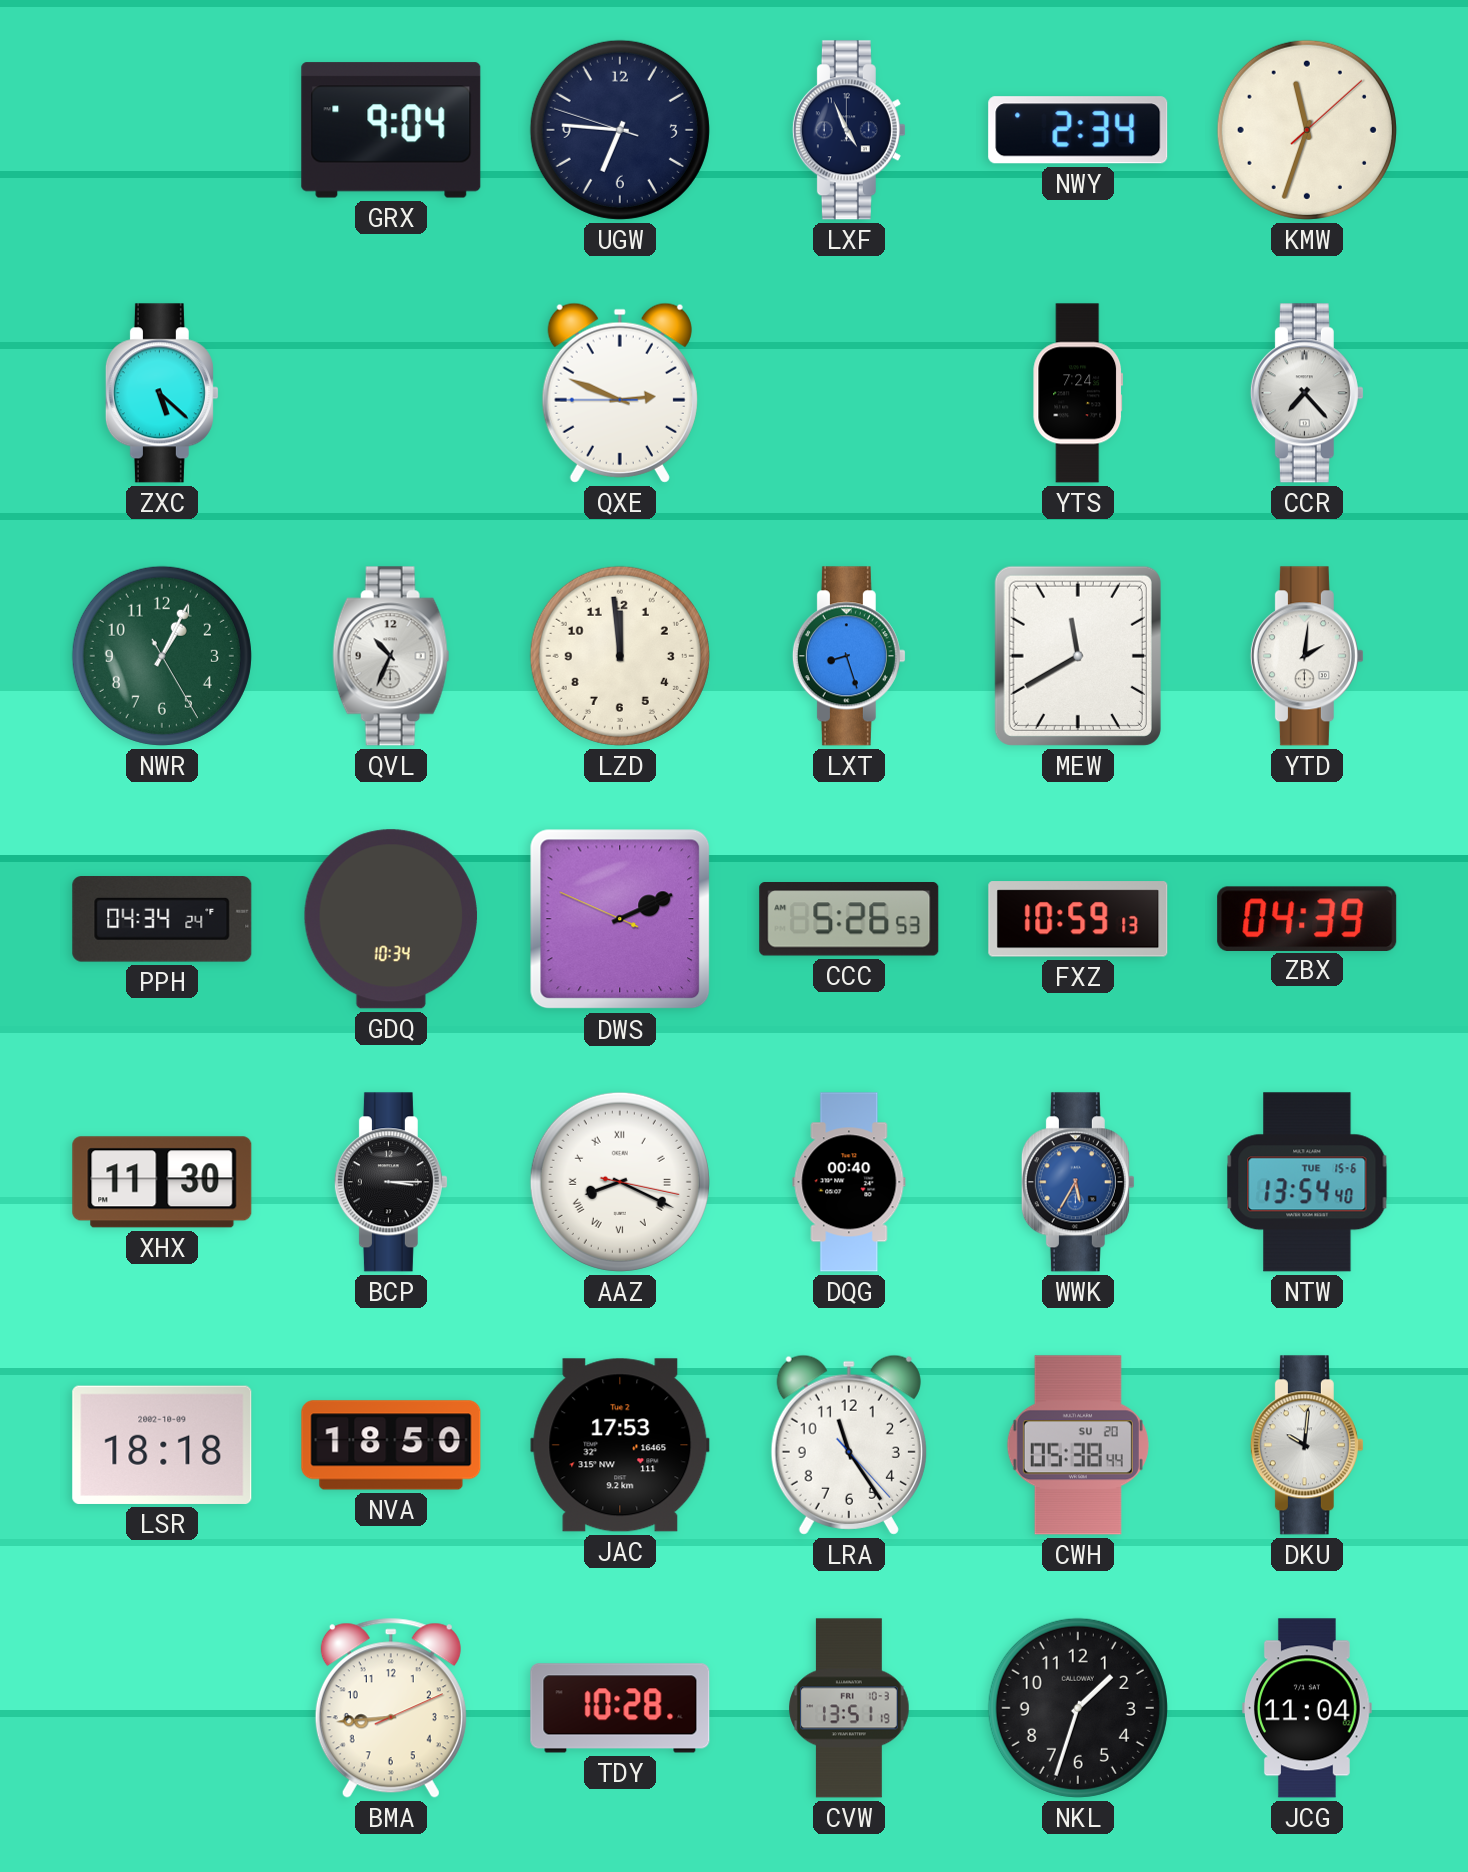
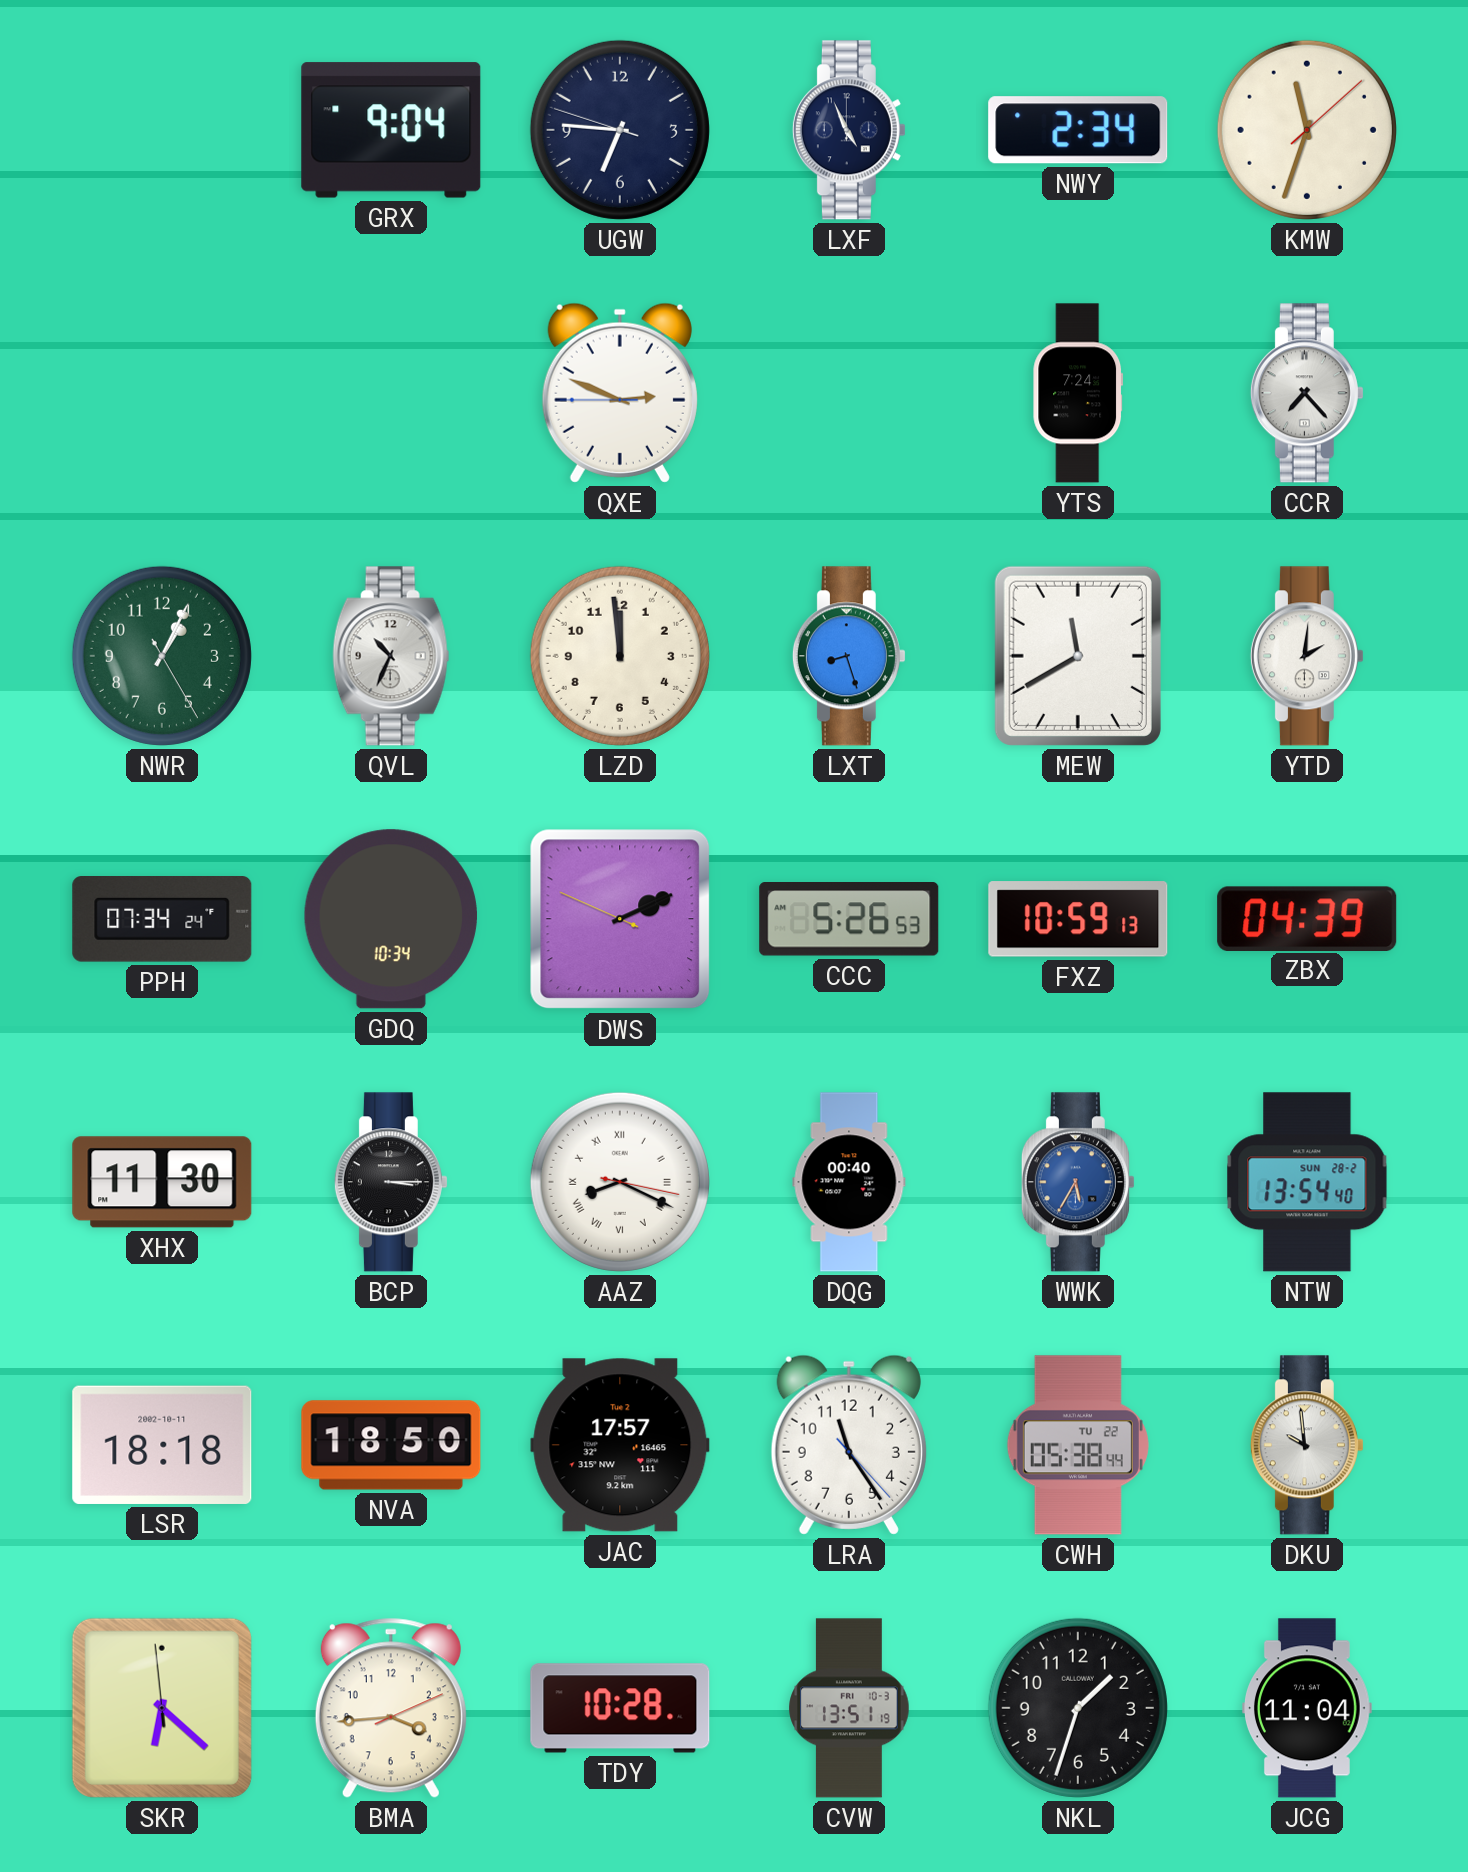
ZXC: 5:22 -> none (162, 393)
PPH: 04:34 -> 07:34 (162, 920)
NTW date: TUE 15-6 -> SUN 28-2 (1307, 1182)
LSR date: 2002-10-09 -> 2002-10-11 (162, 1445)
JAC: 17:53 -> 17:57 (620, 1445)
CWH date: SU 20 -> TU 22 (1078, 1445)
DKU: 10:01 -> 9:59 (1307, 1445)
SKR: none -> 6:21 (162, 1708)
BMA: 8:44 -> 3:44 (391, 1708)
